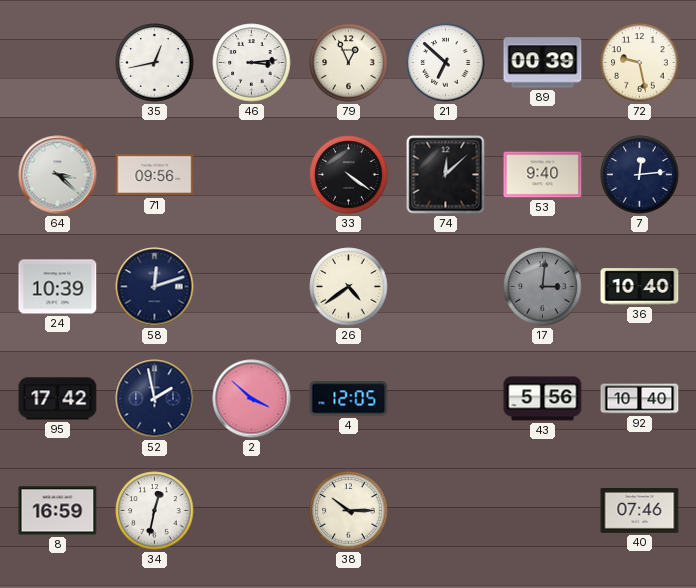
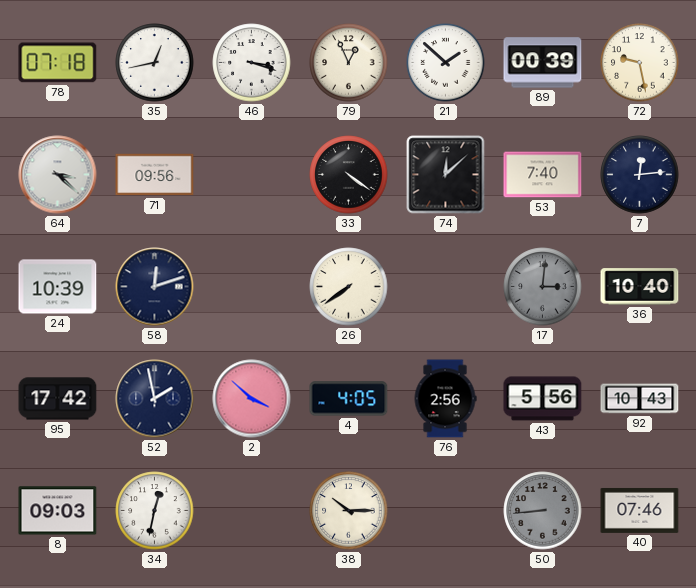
78: none -> 07:18 (58, 63)
46: 3:14 -> 3:18 (252, 63)
21: 6:52 -> 1:52 (446, 63)
53: 9:40 -> 7:40 (543, 175)
26: 4:39 -> 7:39 (349, 287)
4: 12:05 -> 4:05 (349, 399)
76: none -> 2:56 (445, 399)
92: 10:40 -> 10:43 (640, 399)
8: 16:59 -> 09:03 (58, 511)
50: none -> 8:44 (543, 511)
